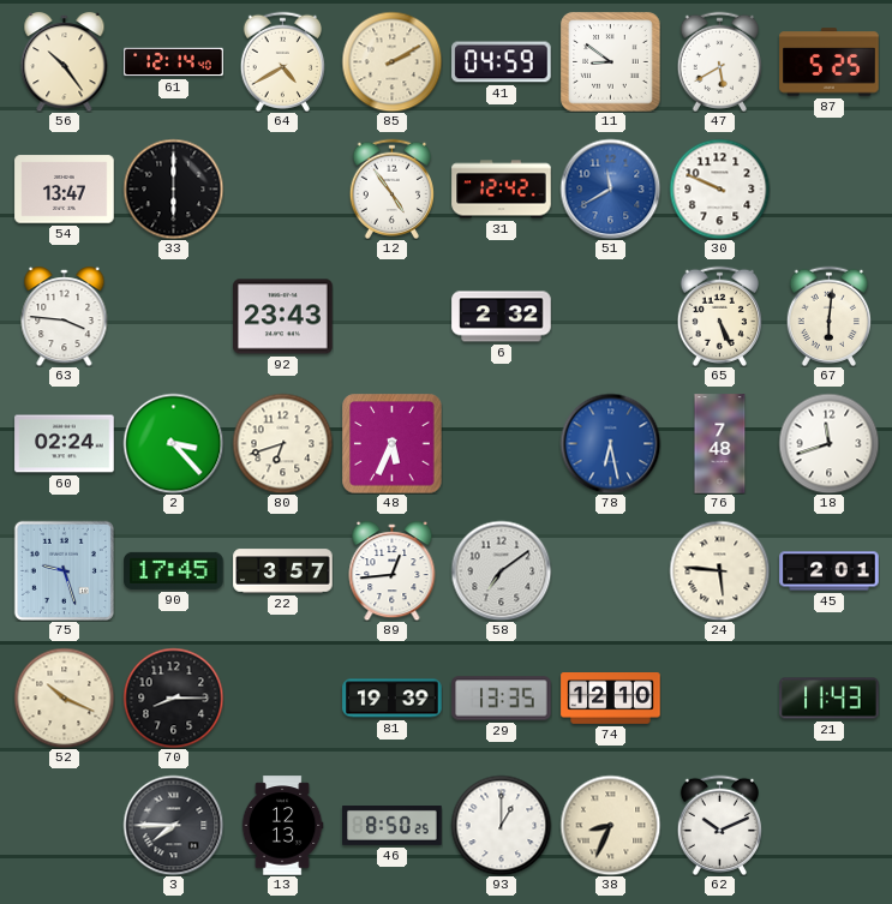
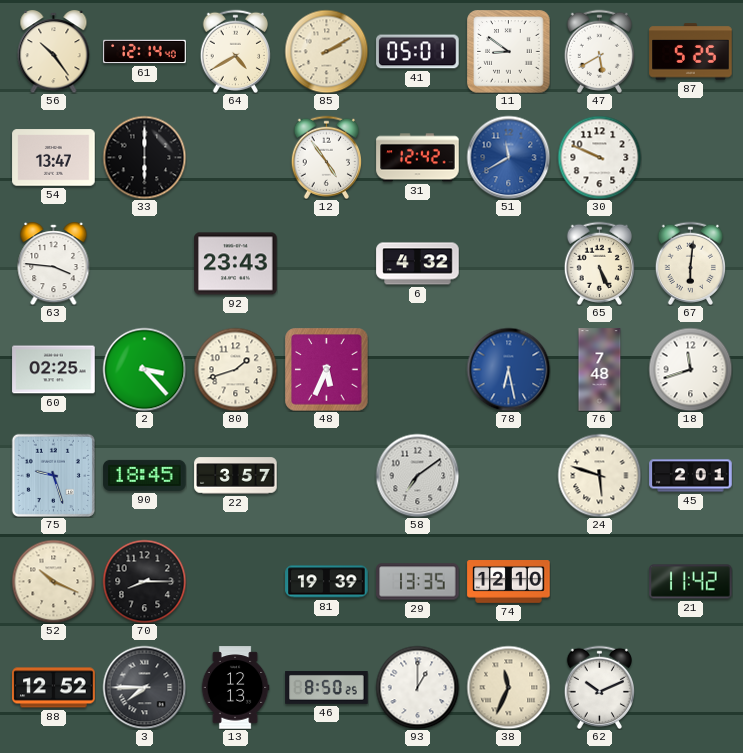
41: 04:59 -> 05:01 (418, 52)
6: 2:32 -> 4:32 (418, 264)
60: 02:24 -> 02:25 (54, 370)
80: 6:42 -> 1:42 (235, 369)
90: 17:45 -> 18:45 (145, 475)
89: 12:44 -> none (393, 571)
24: 5:46 -> 5:48 (599, 475)
21: 11:43 -> 11:42 (691, 582)
88: none -> 12:52 (54, 688)
38: 8:34 -> 11:34 (508, 687)
